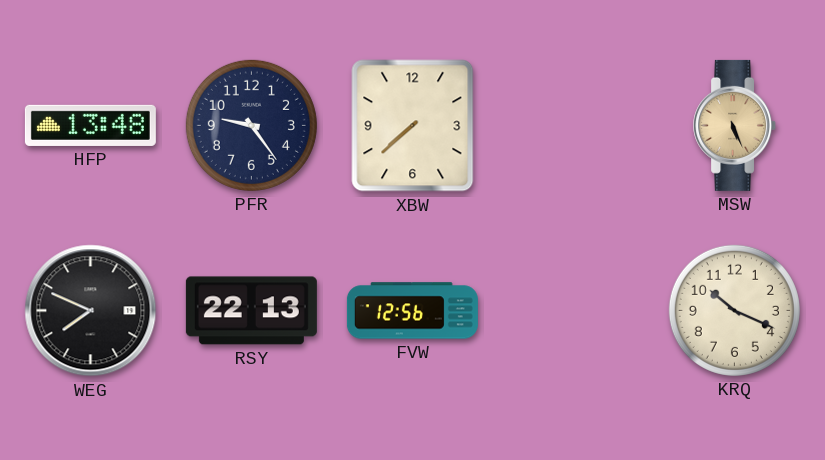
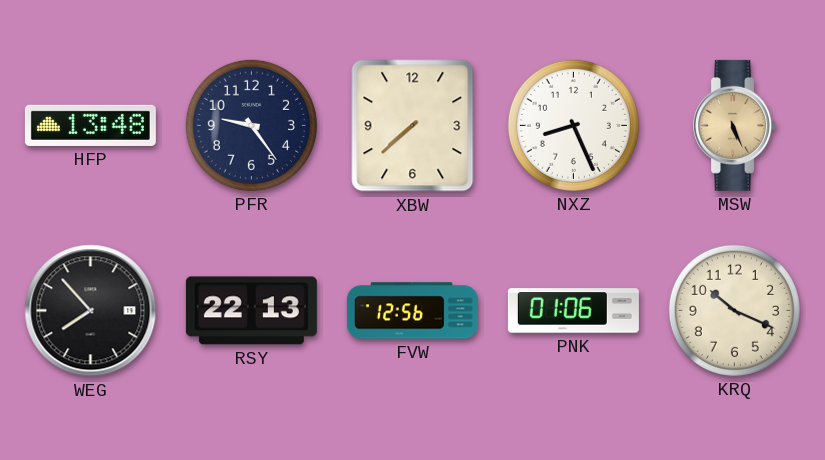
NXZ: none -> 8:26 (573, 125)
WEG: 7:49 -> 7:53 (91, 311)
PNK: none -> 01:06 (573, 311)
